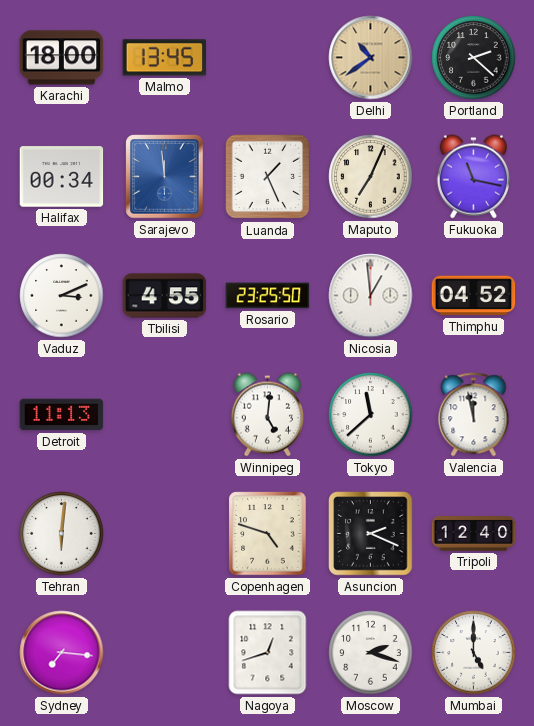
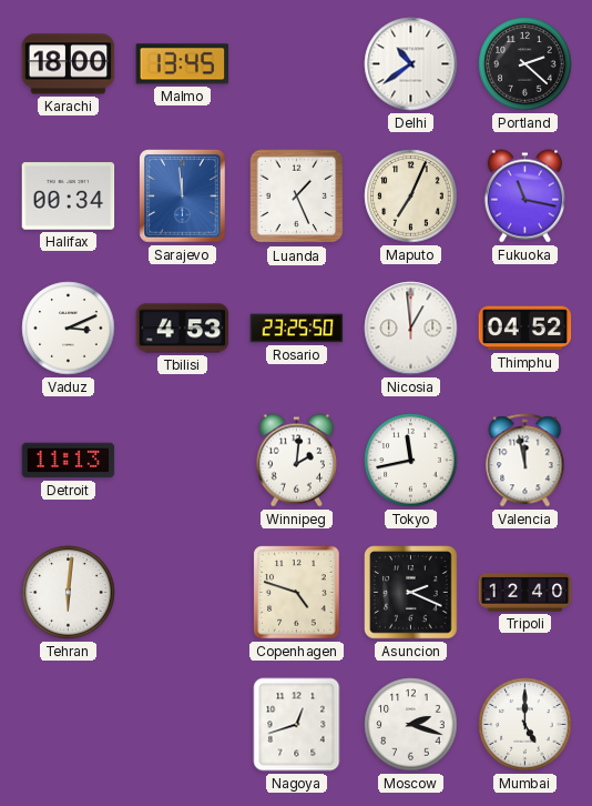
Delhi dial: champagne -> white (411, 64)
Tbilisi: 4:55 -> 4:53 (183, 329)
Winnipeg: 5:01 -> 2:01 (296, 461)
Tokyo: 11:38 -> 11:43 (411, 461)
Sydney: 7:16 -> none (62, 653)
